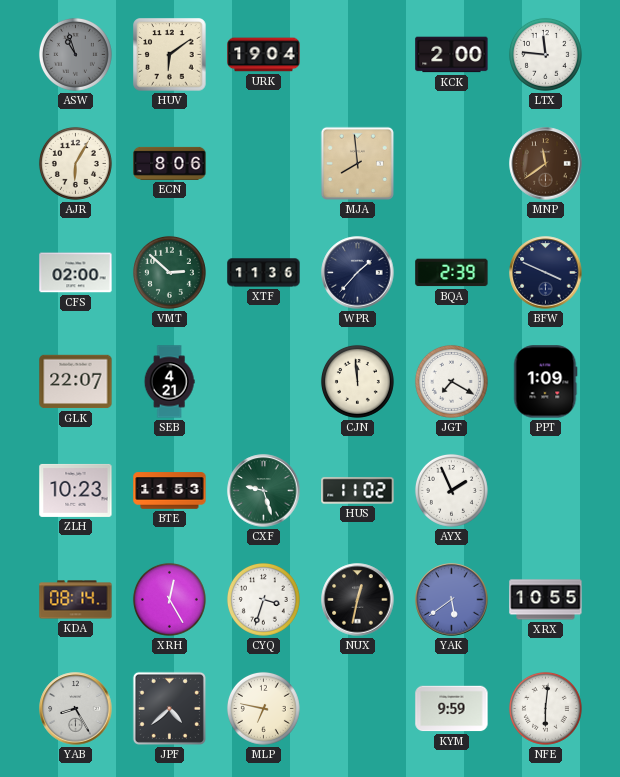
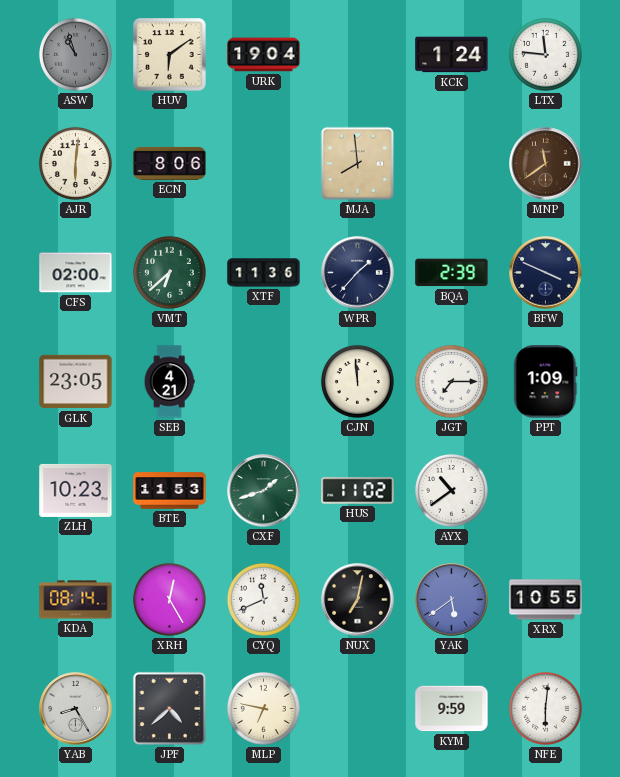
KCK: 2:00 -> 1:24 (452, 55)
AJR: 6:05 -> 6:01 (75, 163)
VMT: 2:52 -> 6:38 (169, 272)
GLK: 22:07 -> 23:05 (76, 382)
JGT: 7:20 -> 7:15 (451, 381)
CXF: 9:27 -> 1:42 (264, 491)
AYX: 1:56 -> 10:39 (451, 490)
CYQ: 3:33 -> 11:41 (263, 599)
NUX: 12:32 -> 7:02 (358, 600)
